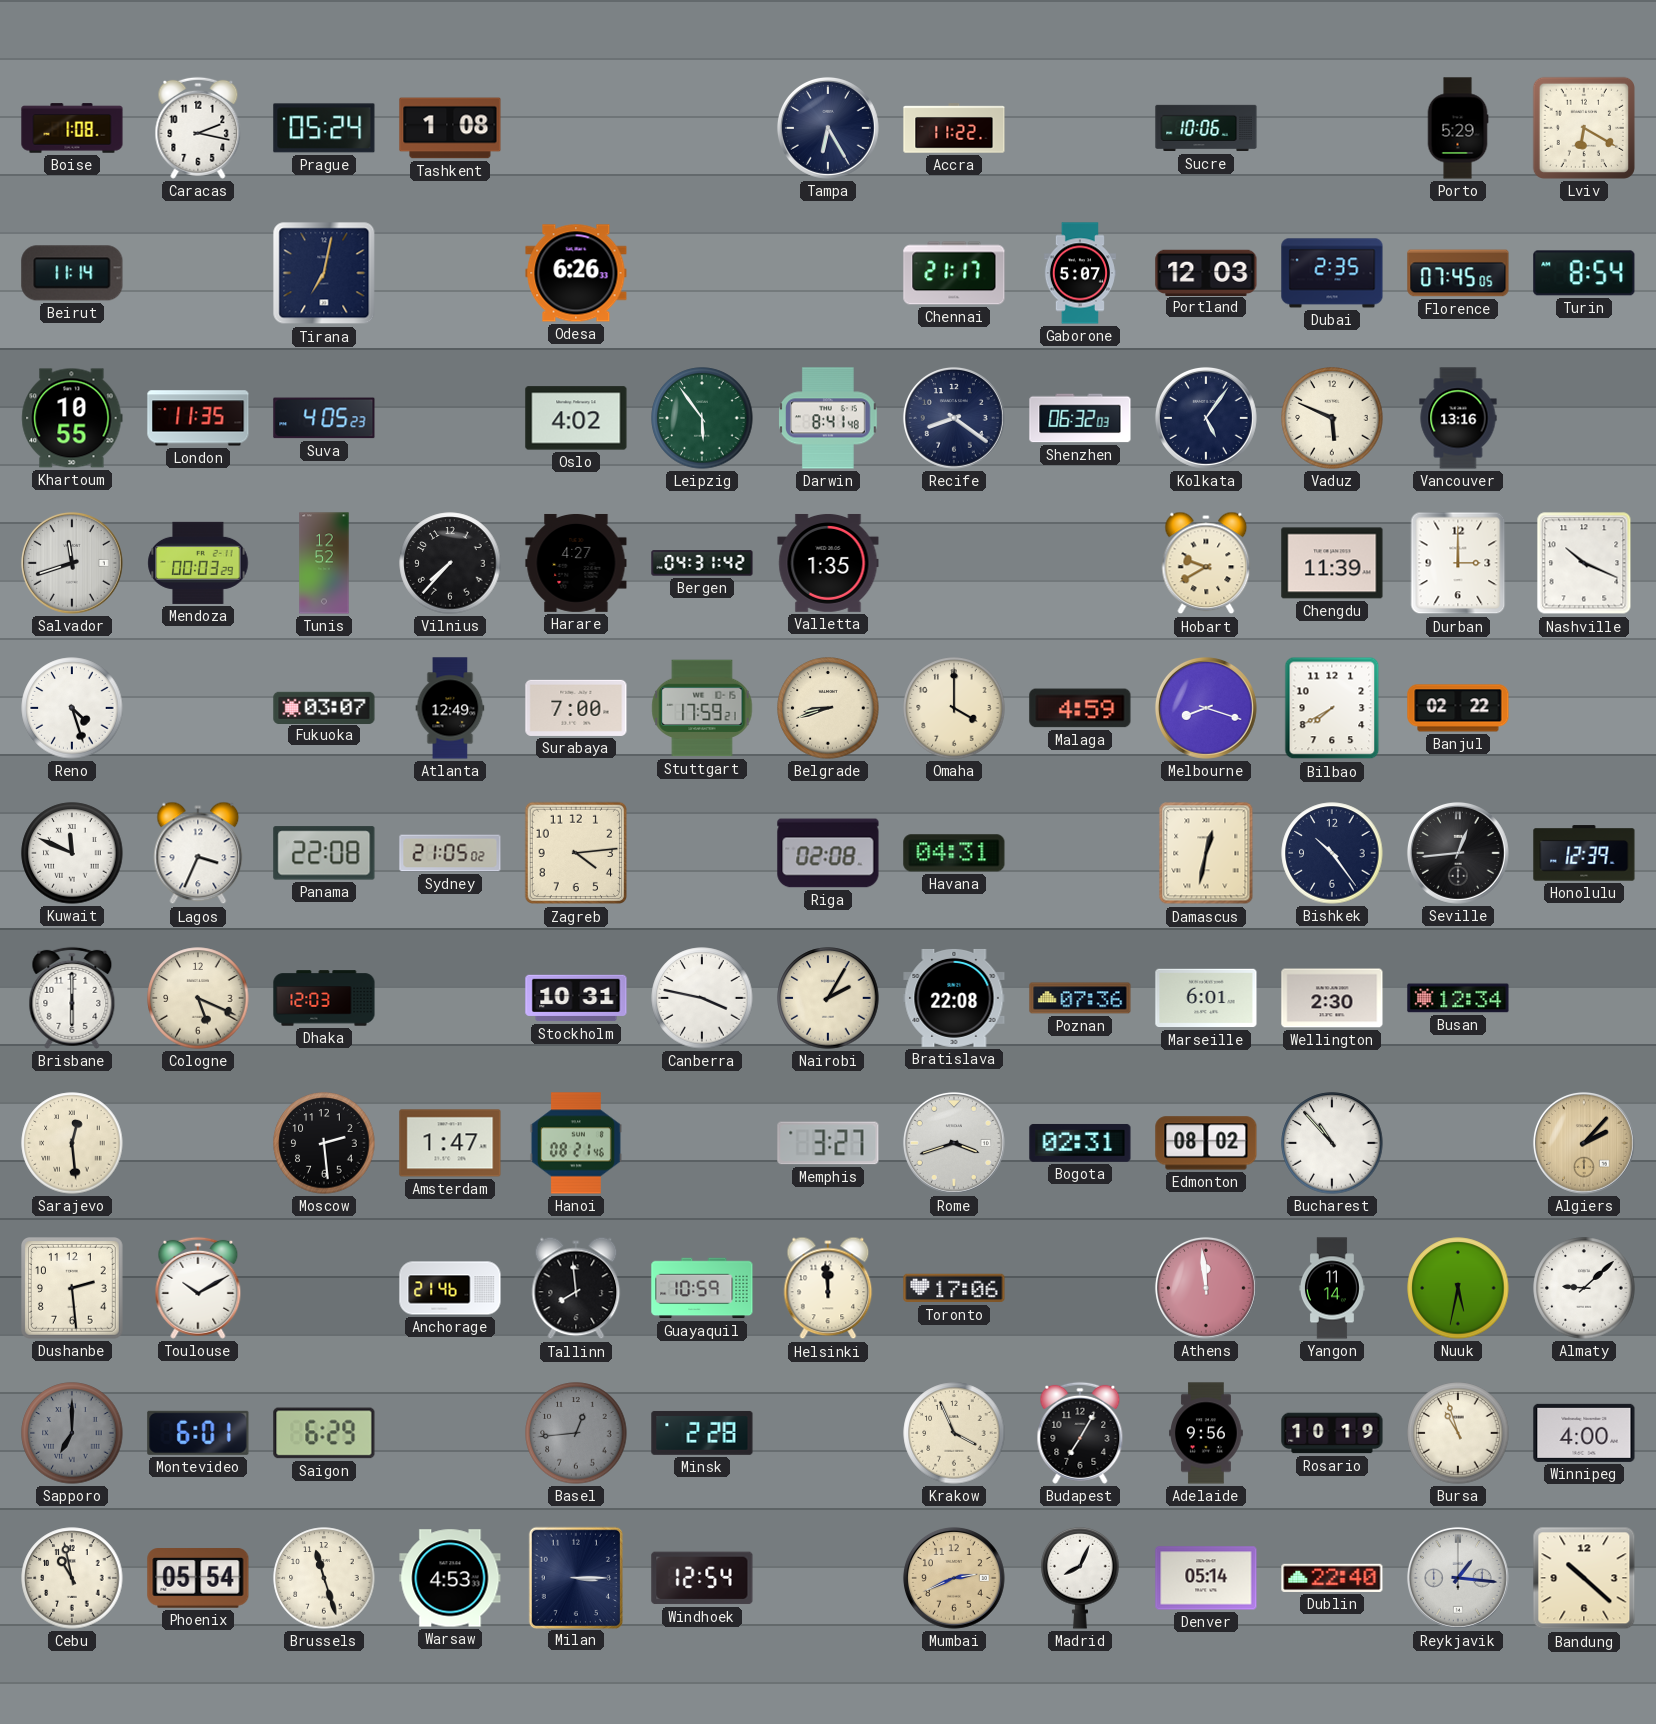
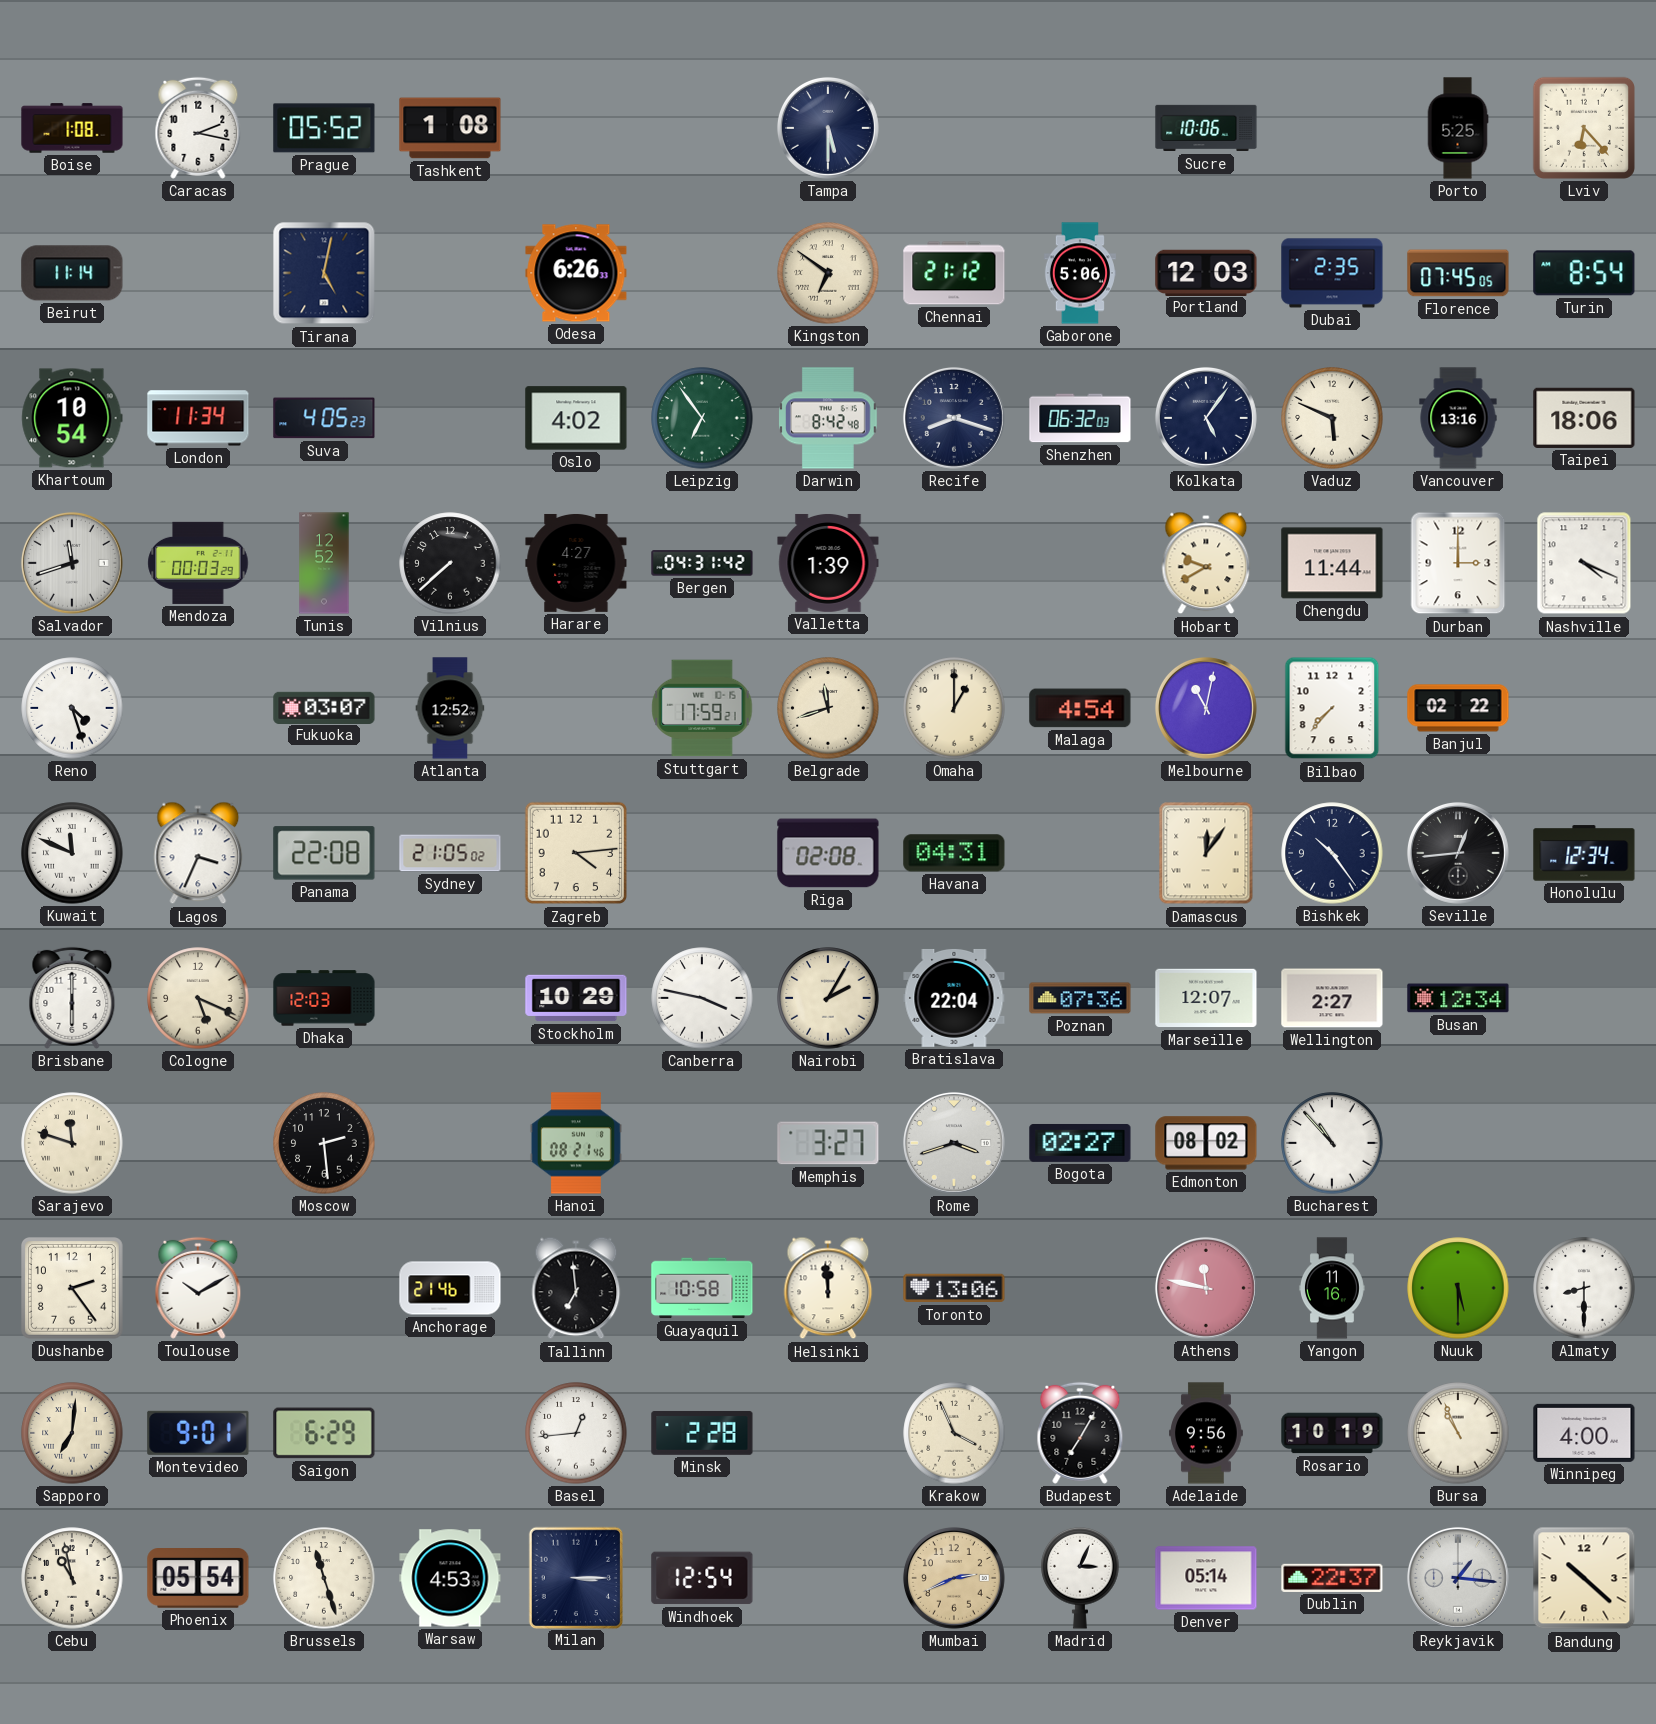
Prague: 05:24 -> 05:52 (324, 128)
Tampa: 6:25 -> 5:30 (828, 128)
Accra: 11:22 -> none (954, 128)
Porto: 5:29 -> 5:25 (1458, 128)
Lviv: 6:20 -> 6:23 (1584, 128)
Tirana: 7:02 -> 5:02 (324, 273)
Kingston: none -> 6:51 (828, 273)
Chennai: 21:17 -> 21:12 (954, 273)
Gaborone: 5:07 -> 5:06 (1080, 273)
Khartoum: 10:55 -> 10:54 (72, 418)
London: 11:35 -> 11:34 (198, 418)
Leipzig: 5:54 -> 6:54 (702, 418)
Darwin: 8:41 -> 8:42 (829, 418)
Recife: 8:21 -> 8:18 (954, 418)
Taipei: none -> 18:06 (1584, 418)
Vilnius: 7:37 -> 7:38 (450, 563)
Valletta: 1:35 -> 1:39 (828, 563)
Chengdu: 11:39 -> 11:44 (1332, 563)
Nashville: 10:19 -> 4:19 (1584, 563)
Atlanta: 12:49 -> 12:52 (450, 708)
Surabaya: 7:00 -> none (576, 708)
Belgrade: 8:42 -> 11:42 (828, 708)
Omaha: 4:00 -> 1:00 (954, 708)
Malaga: 4:59 -> 4:54 (1080, 708)
Melbourne: 8:18 -> 11:02 (1206, 708)
Bilbao: 7:40 -> 7:37 (1332, 708)
Damascus: 12:32 -> 12:06 (1206, 853)
Honolulu: 12:39 -> 12:34 (1584, 853)
Stockholm: 10:31 -> 10:29 (576, 998)
Bratislava: 22:08 -> 22:04 (954, 998)
Marseille: 6:01 -> 12:07 (1206, 998)
Wellington: 2:30 -> 2:27 (1332, 998)
Sarajevo: 12:29 -> 11:48 (72, 1143)
Amsterdam: 1:47 -> none (450, 1143)
Bogota: 02:31 -> 02:27 (1080, 1143)
Algiers: 2:07 -> none (1584, 1143)
Dushanbe: 2:29 -> 2:24 (73, 1289)
Tallinn: 7:59 -> 6:59 (576, 1288)
Guayaquil: 10:59 -> 10:58 (702, 1288)
Toronto: 17:06 -> 13:06 (954, 1288)
Athens: 11:59 -> 11:47 (1206, 1288)
Yangon: 11:14 -> 11:16 (1332, 1288)
Nuuk: 5:32 -> 5:30 (1458, 1288)
Almaty: 9:08 -> 8:30 (1584, 1288)
Sapporo: 7:00 -> 7:01 (72, 1433)
Sapporo dial: grey -> cream (72, 1433)
Montevideo: 6:01 -> 9:01 (198, 1433)
Basel dial: grey -> white (576, 1433)
Bursa: 10:57 -> 10:56 (1458, 1433)
Madrid: 8:04 -> 3:04 (1080, 1578)
Dublin: 22:40 -> 22:37 (1332, 1578)
